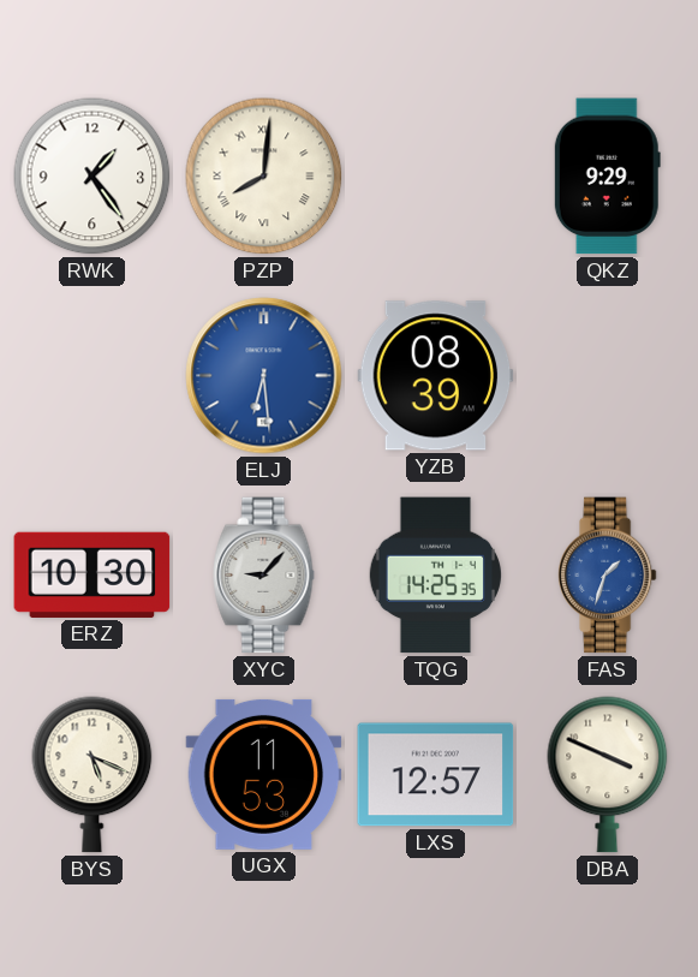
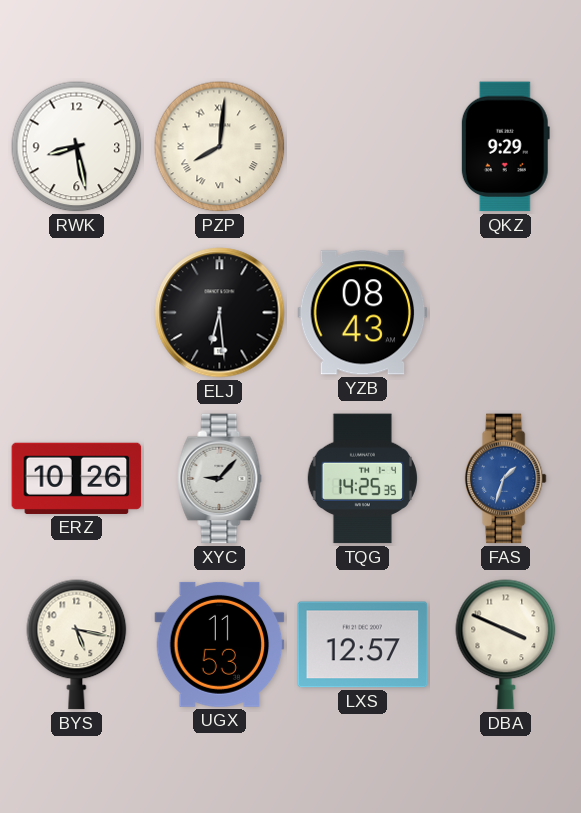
RWK: 1:24 -> 8:28 (77, 147)
ELJ dial: blue -> black (220, 313)
YZB: 08:39 -> 08:43 (363, 313)
ERZ: 10:30 -> 10:26 (77, 478)
BYS: 5:19 -> 5:17 (77, 645)
